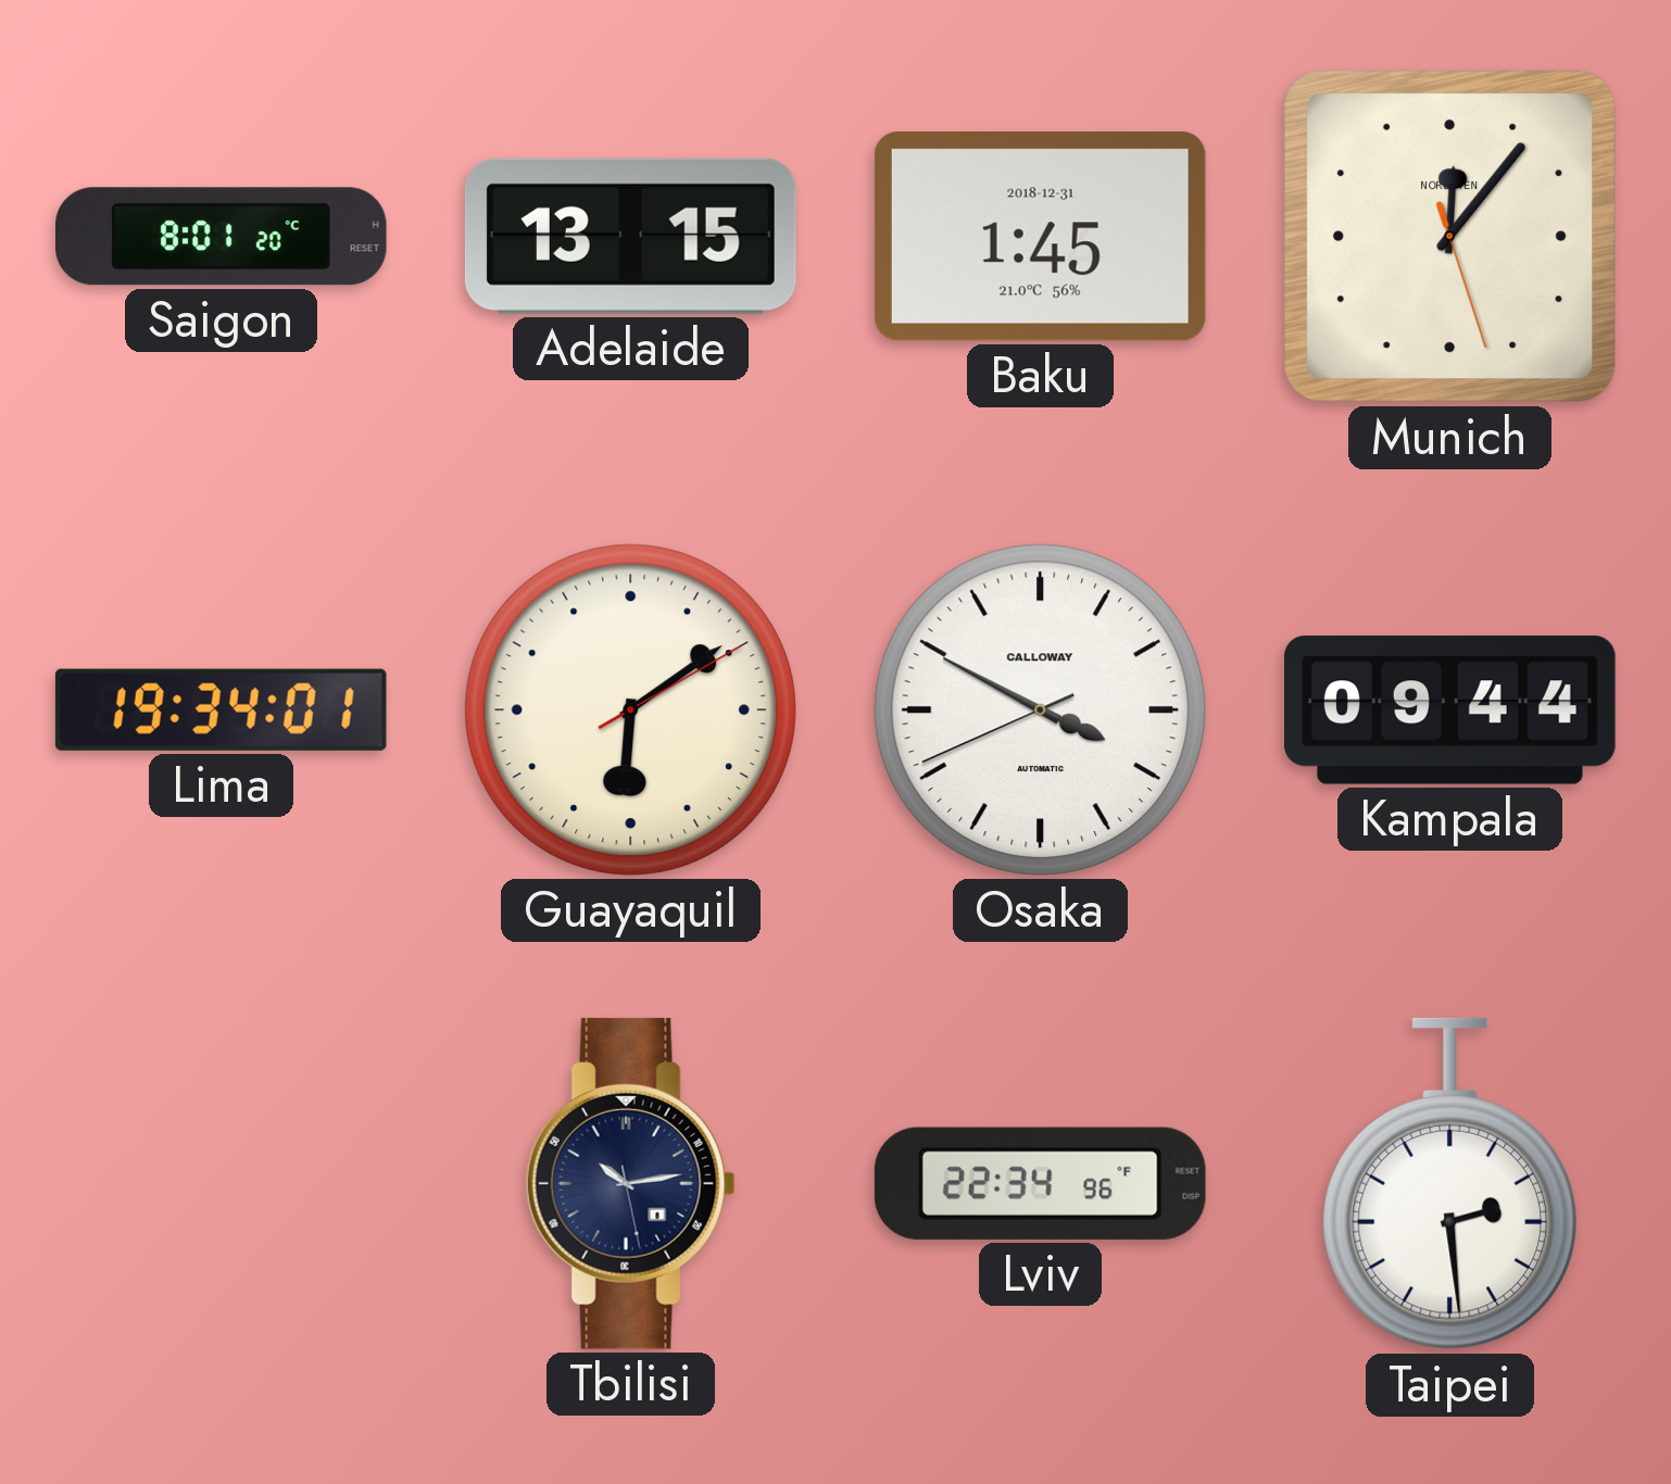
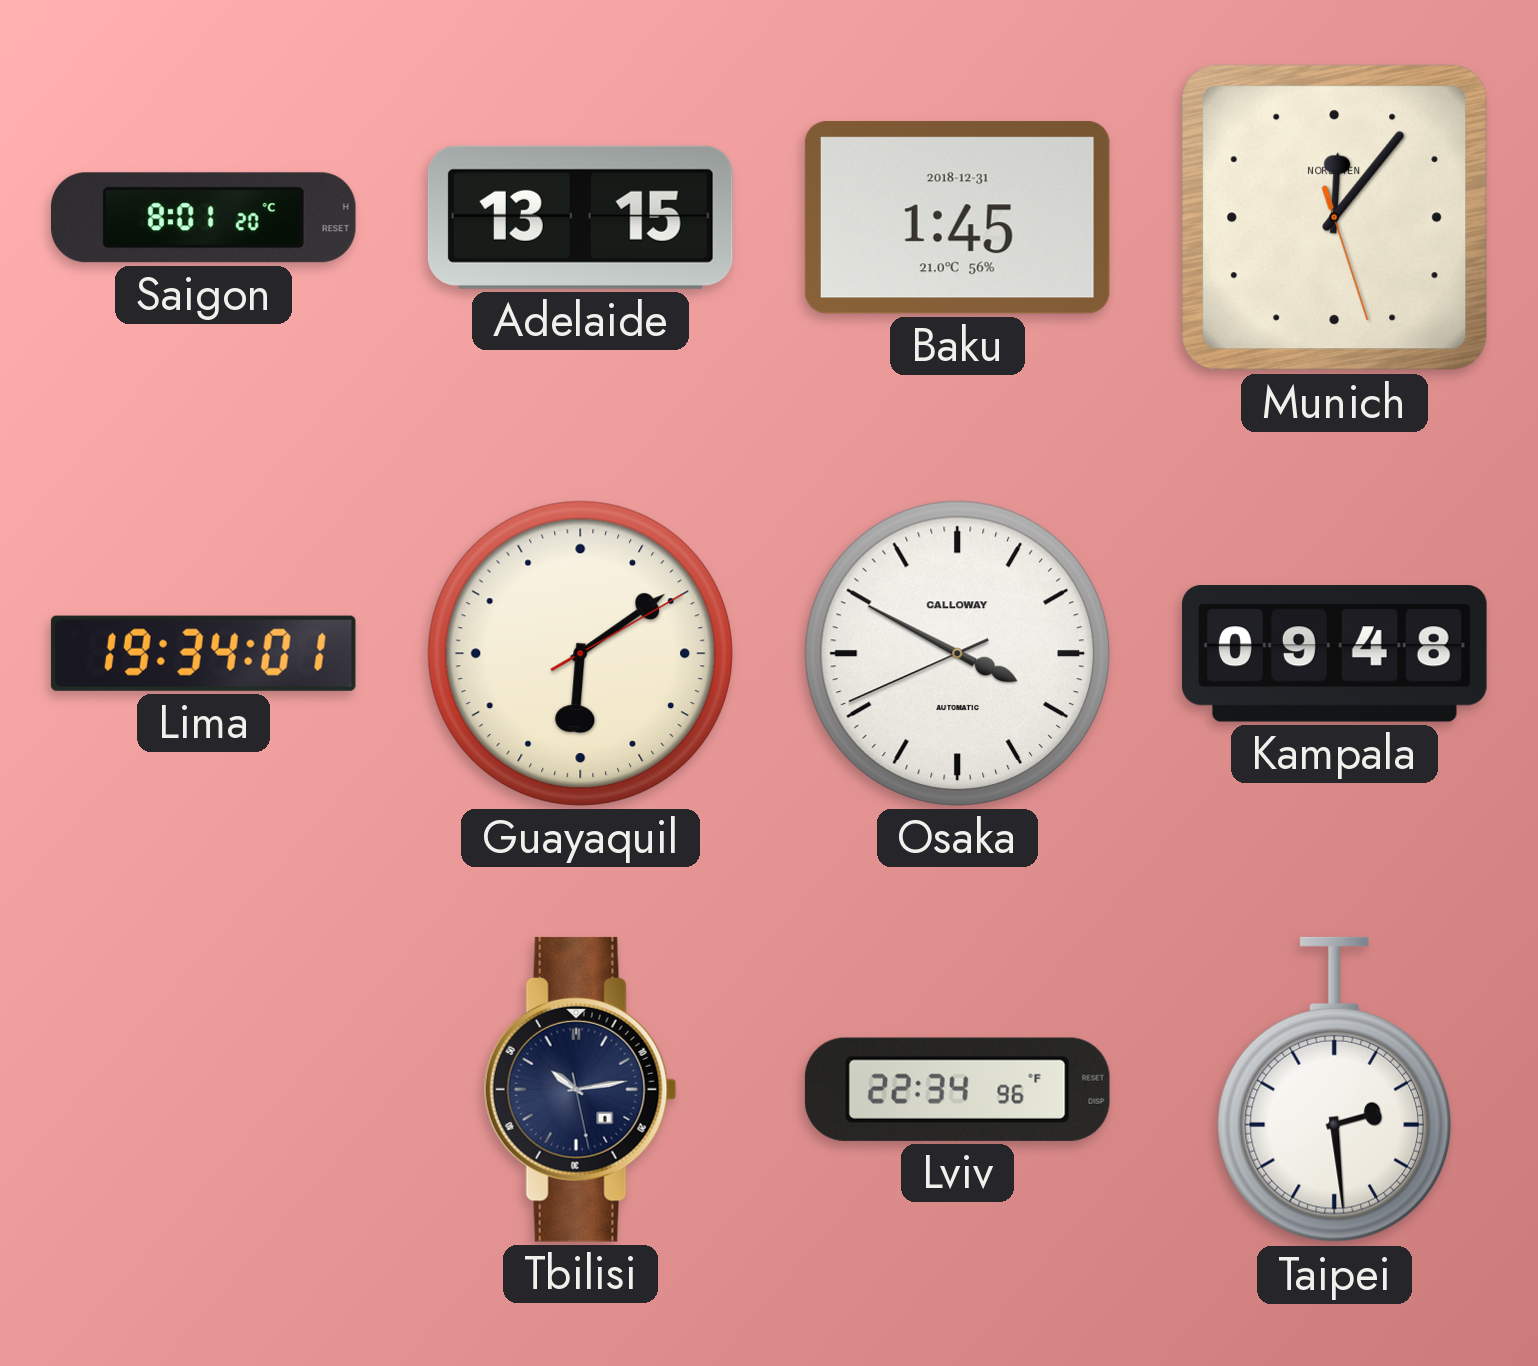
Kampala: 09:44 -> 09:48 (1335, 654)
